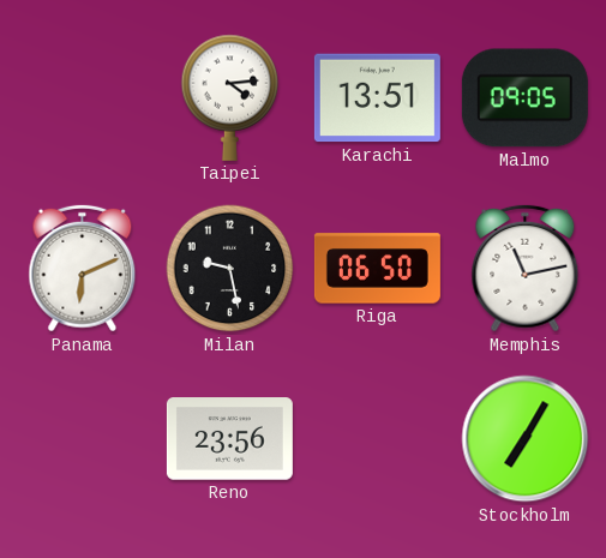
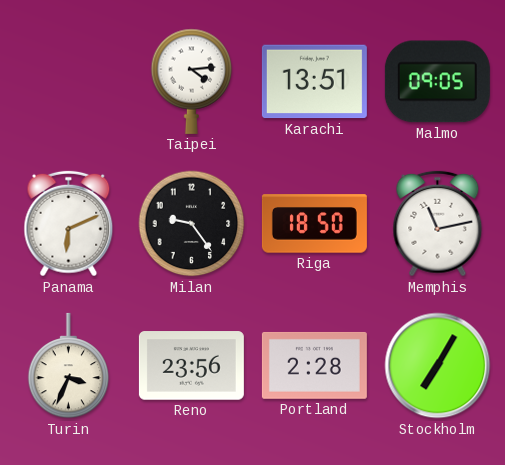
Milan: 9:28 -> 9:24 (192, 224)
Riga: 06:50 -> 18:50 (314, 224)
Turin: none -> 3:34 (69, 366)
Portland: none -> 2:28 (314, 365)
